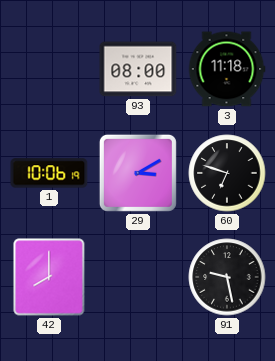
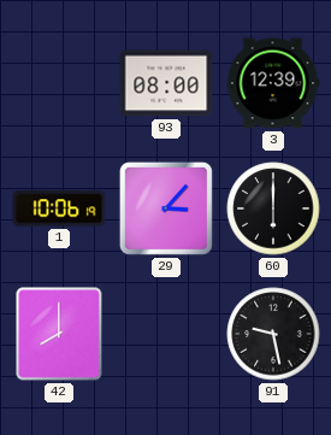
3: 11:18 -> 12:39 (273, 83)
29: 3:10 -> 3:07 (166, 208)
60: 6:48 -> 6:00 (273, 208)
